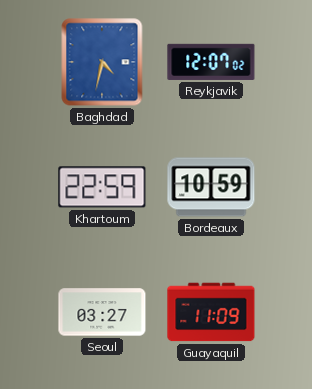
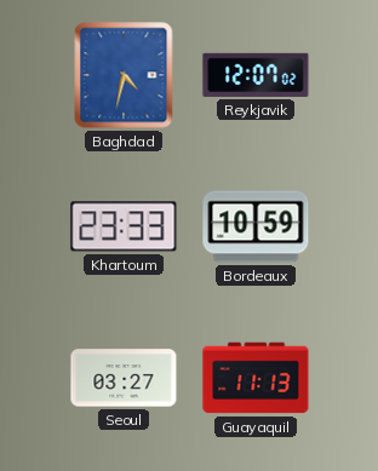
Khartoum: 22:59 -> 23:33 (124, 226)
Guayaquil: 11:09 -> 11:13 (256, 378)
